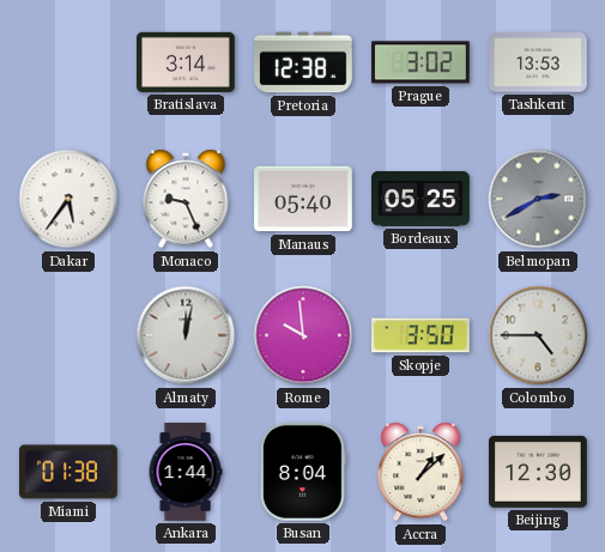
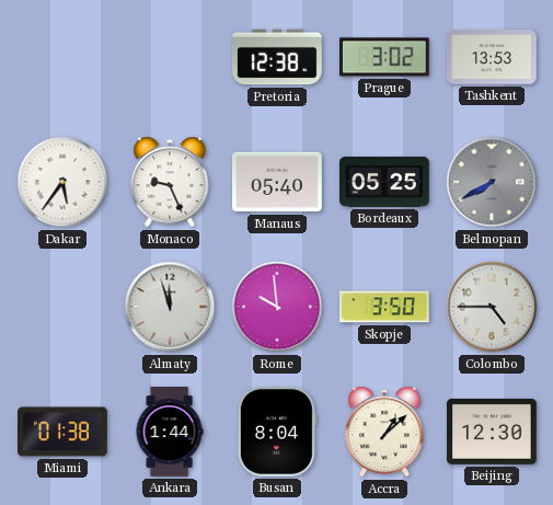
Bratislava: 3:14 -> none (187, 62)
Belmopan: 2:40 -> 7:40 (492, 182)
Almaty: 12:02 -> 11:57 (170, 307)
